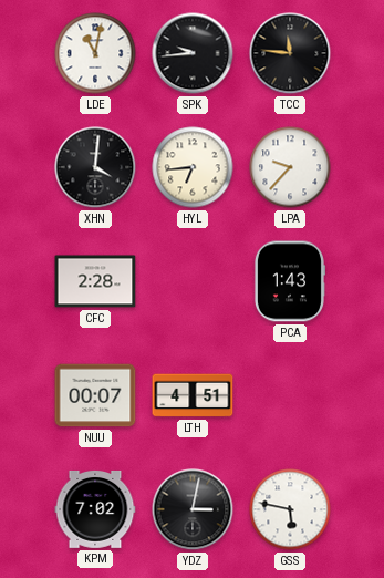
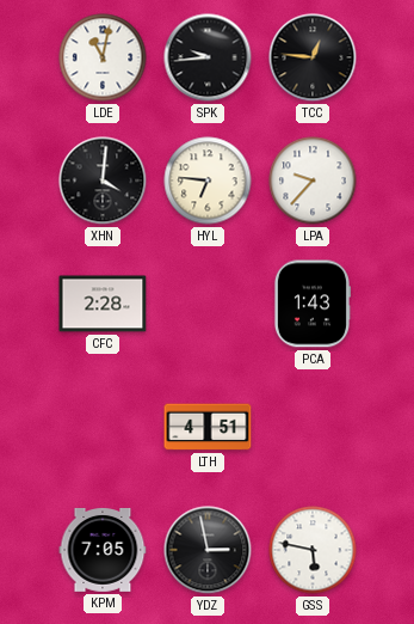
TCC: 11:46 -> 12:46 (313, 57)
HYL: 6:44 -> 6:46 (208, 181)
NUU: 00:07 -> none (95, 395)
KPM: 7:02 -> 7:05 (103, 550)
YDZ: 3:02 -> 2:58 (208, 550)
